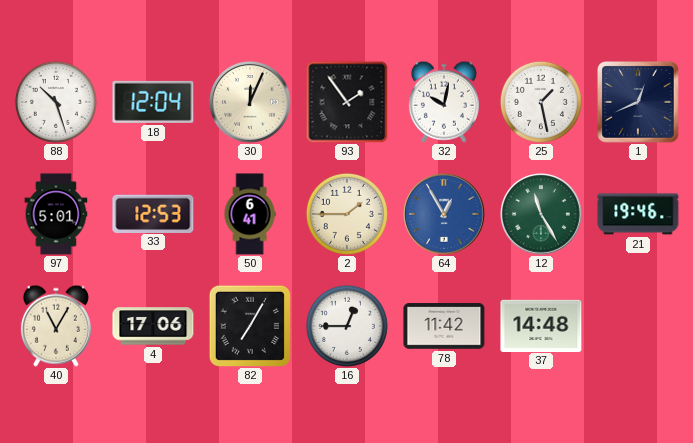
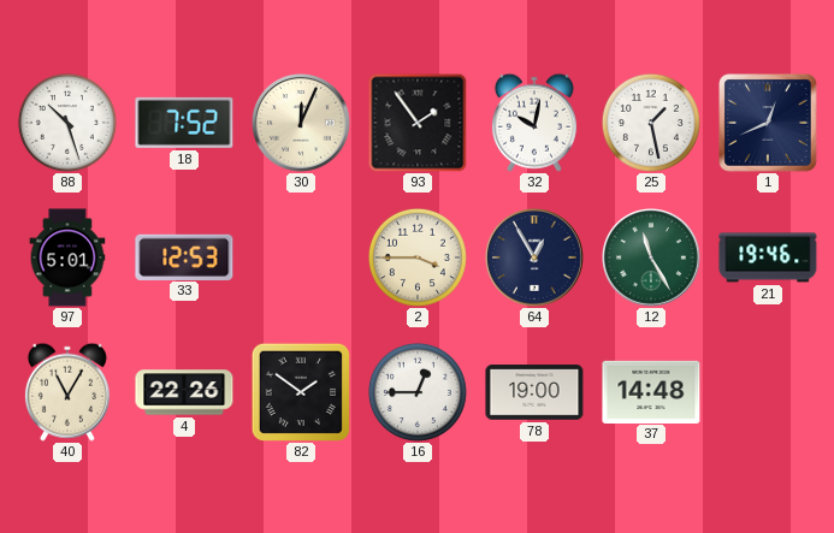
18: 12:04 -> 7:52 (184, 123)
50: 6:41 -> none (250, 214)
2: 1:45 -> 3:45 (418, 257)
64 dial: blue -> navy (536, 259)
4: 17:06 -> 22:26 (184, 392)
82: 7:05 -> 1:51 (300, 391)
78: 11:42 -> 19:00 (534, 392)
